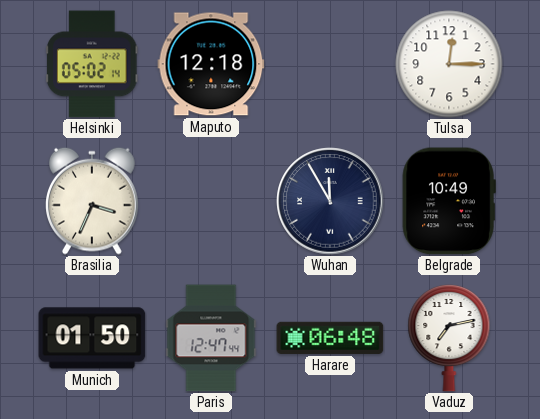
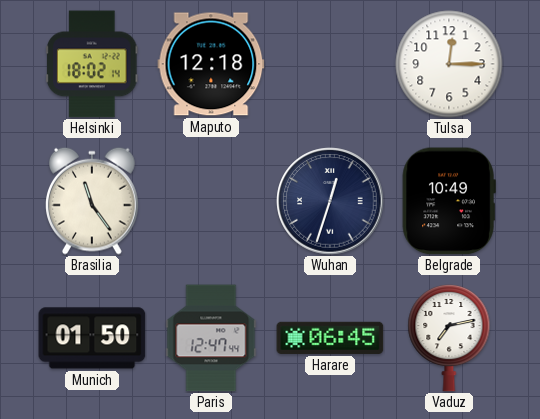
Helsinki: 05:02 -> 18:02 (93, 64)
Brasilia: 3:34 -> 11:24 (93, 201)
Wuhan: 11:55 -> 12:33 (330, 201)
Harare: 06:48 -> 06:45 (330, 338)
